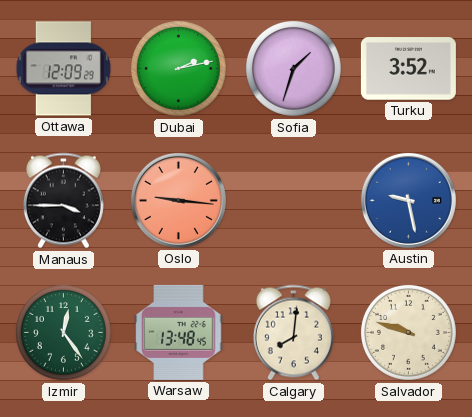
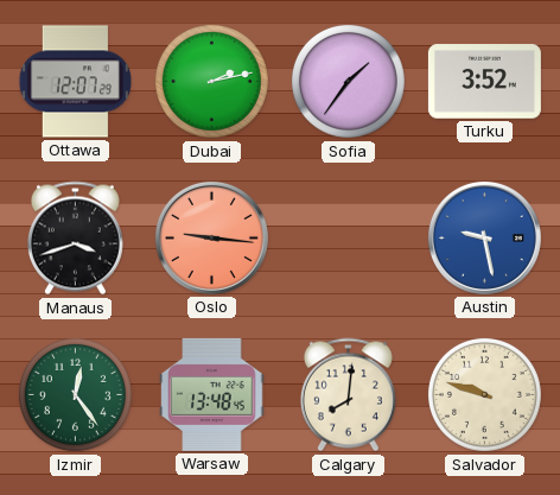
Ottawa: 12:09 -> 12:07 (75, 82)
Sofia: 1:33 -> 1:36 (348, 81)
Manaus: 3:45 -> 3:42 (75, 239)
